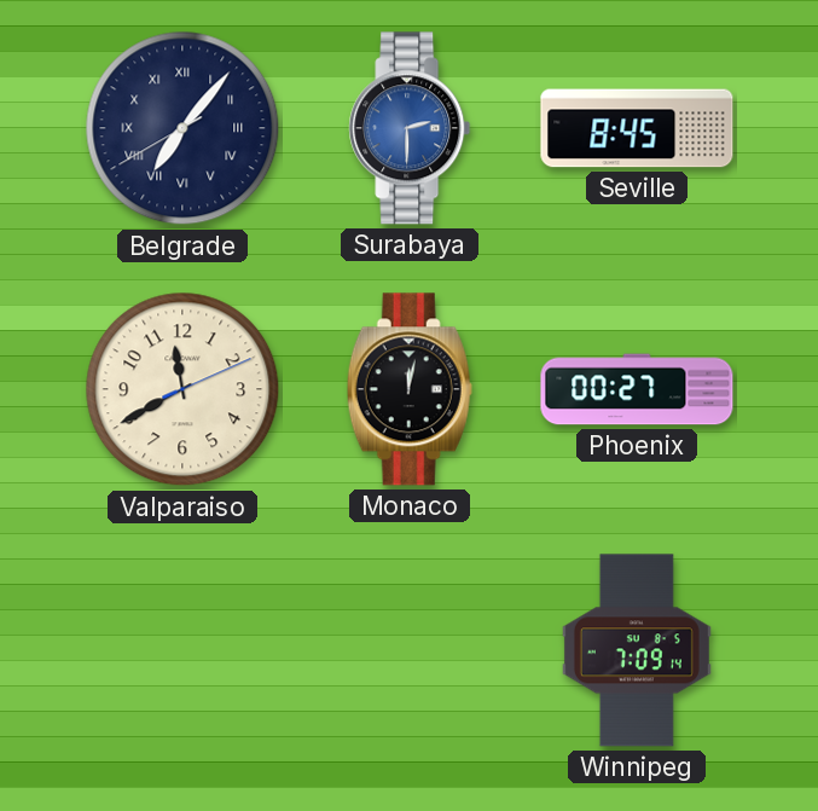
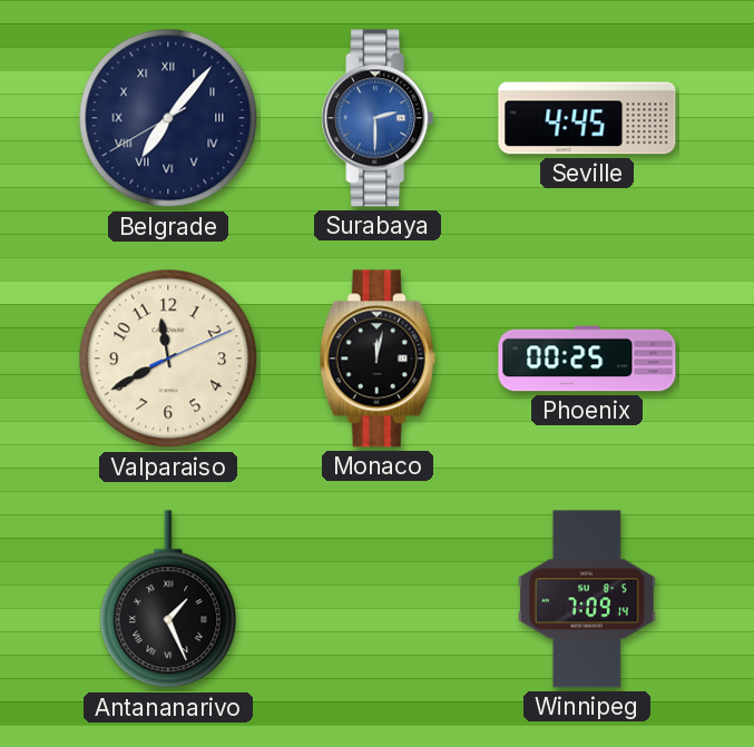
Seville: 8:45 -> 4:45 (587, 118)
Phoenix: 00:27 -> 00:25 (587, 358)
Antananarivo: none -> 1:26 (168, 600)
